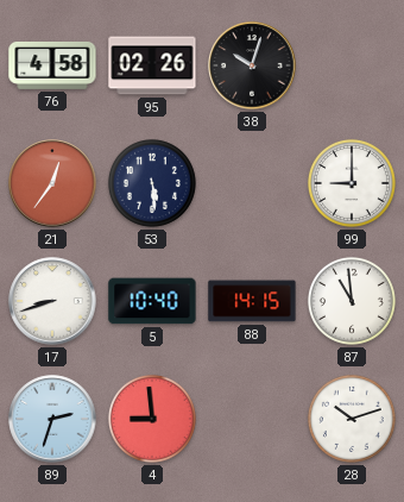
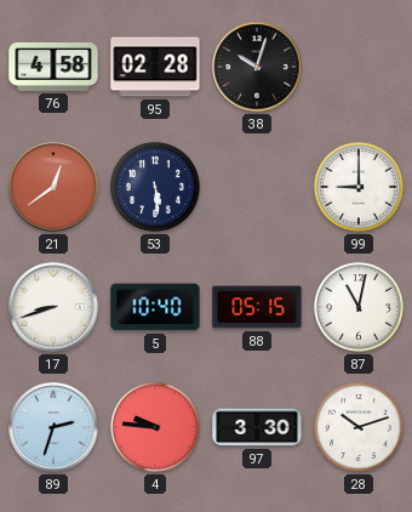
95: 02:26 -> 02:28 (155, 67)
21: 12:36 -> 12:39 (53, 187)
88: 14:15 -> 05:15 (257, 307)
87: 10:59 -> 11:02 (359, 307)
4: 8:59 -> 9:46 (155, 427)
97: none -> 3:30 (257, 427)
